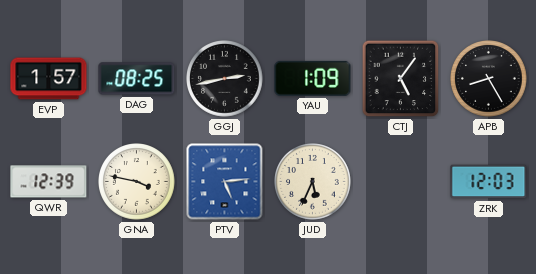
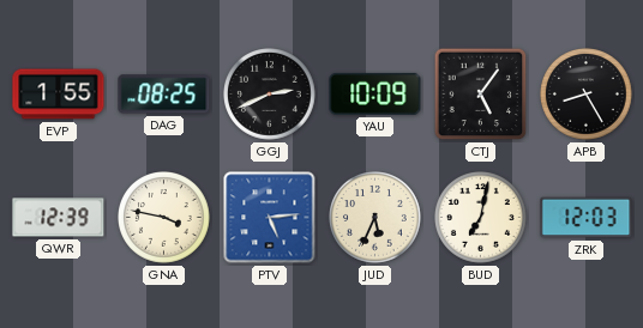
EVP: 1:57 -> 1:55 (59, 95)
GGJ: 2:43 -> 2:41 (270, 95)
YAU: 1:09 -> 10:09 (375, 93)
BUD: none -> 7:02 (481, 218)
